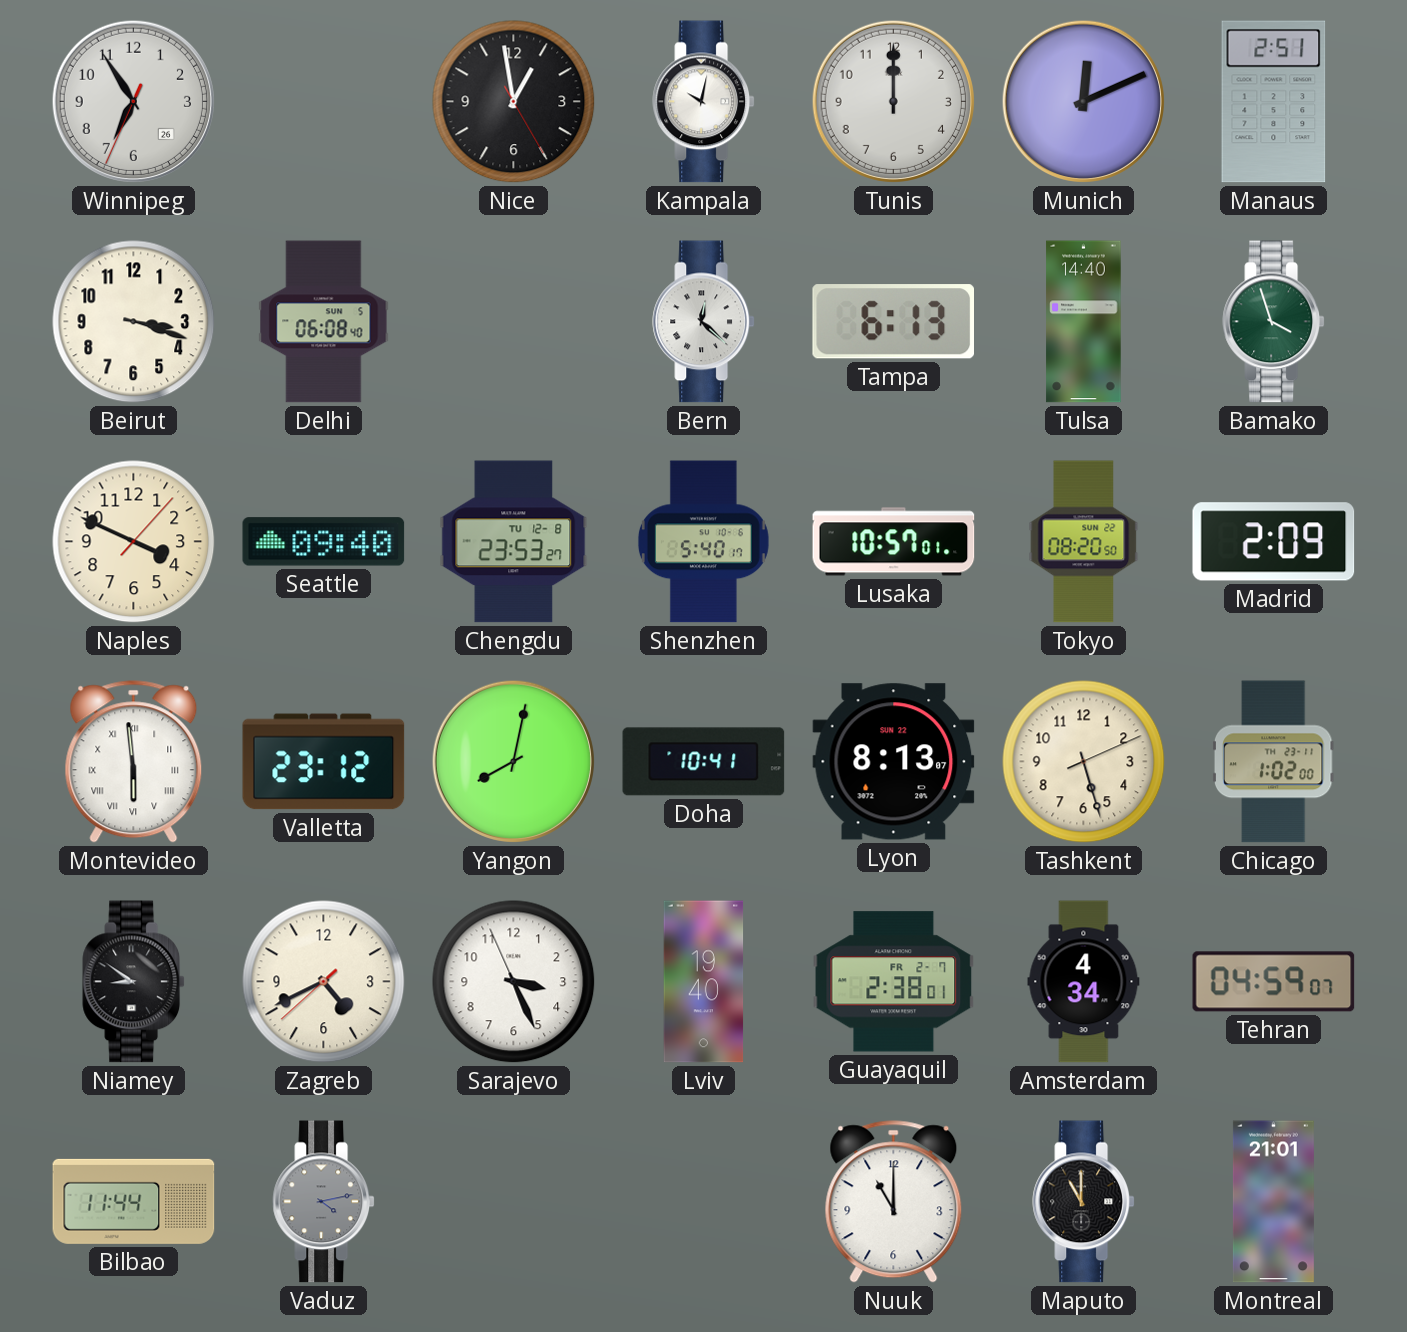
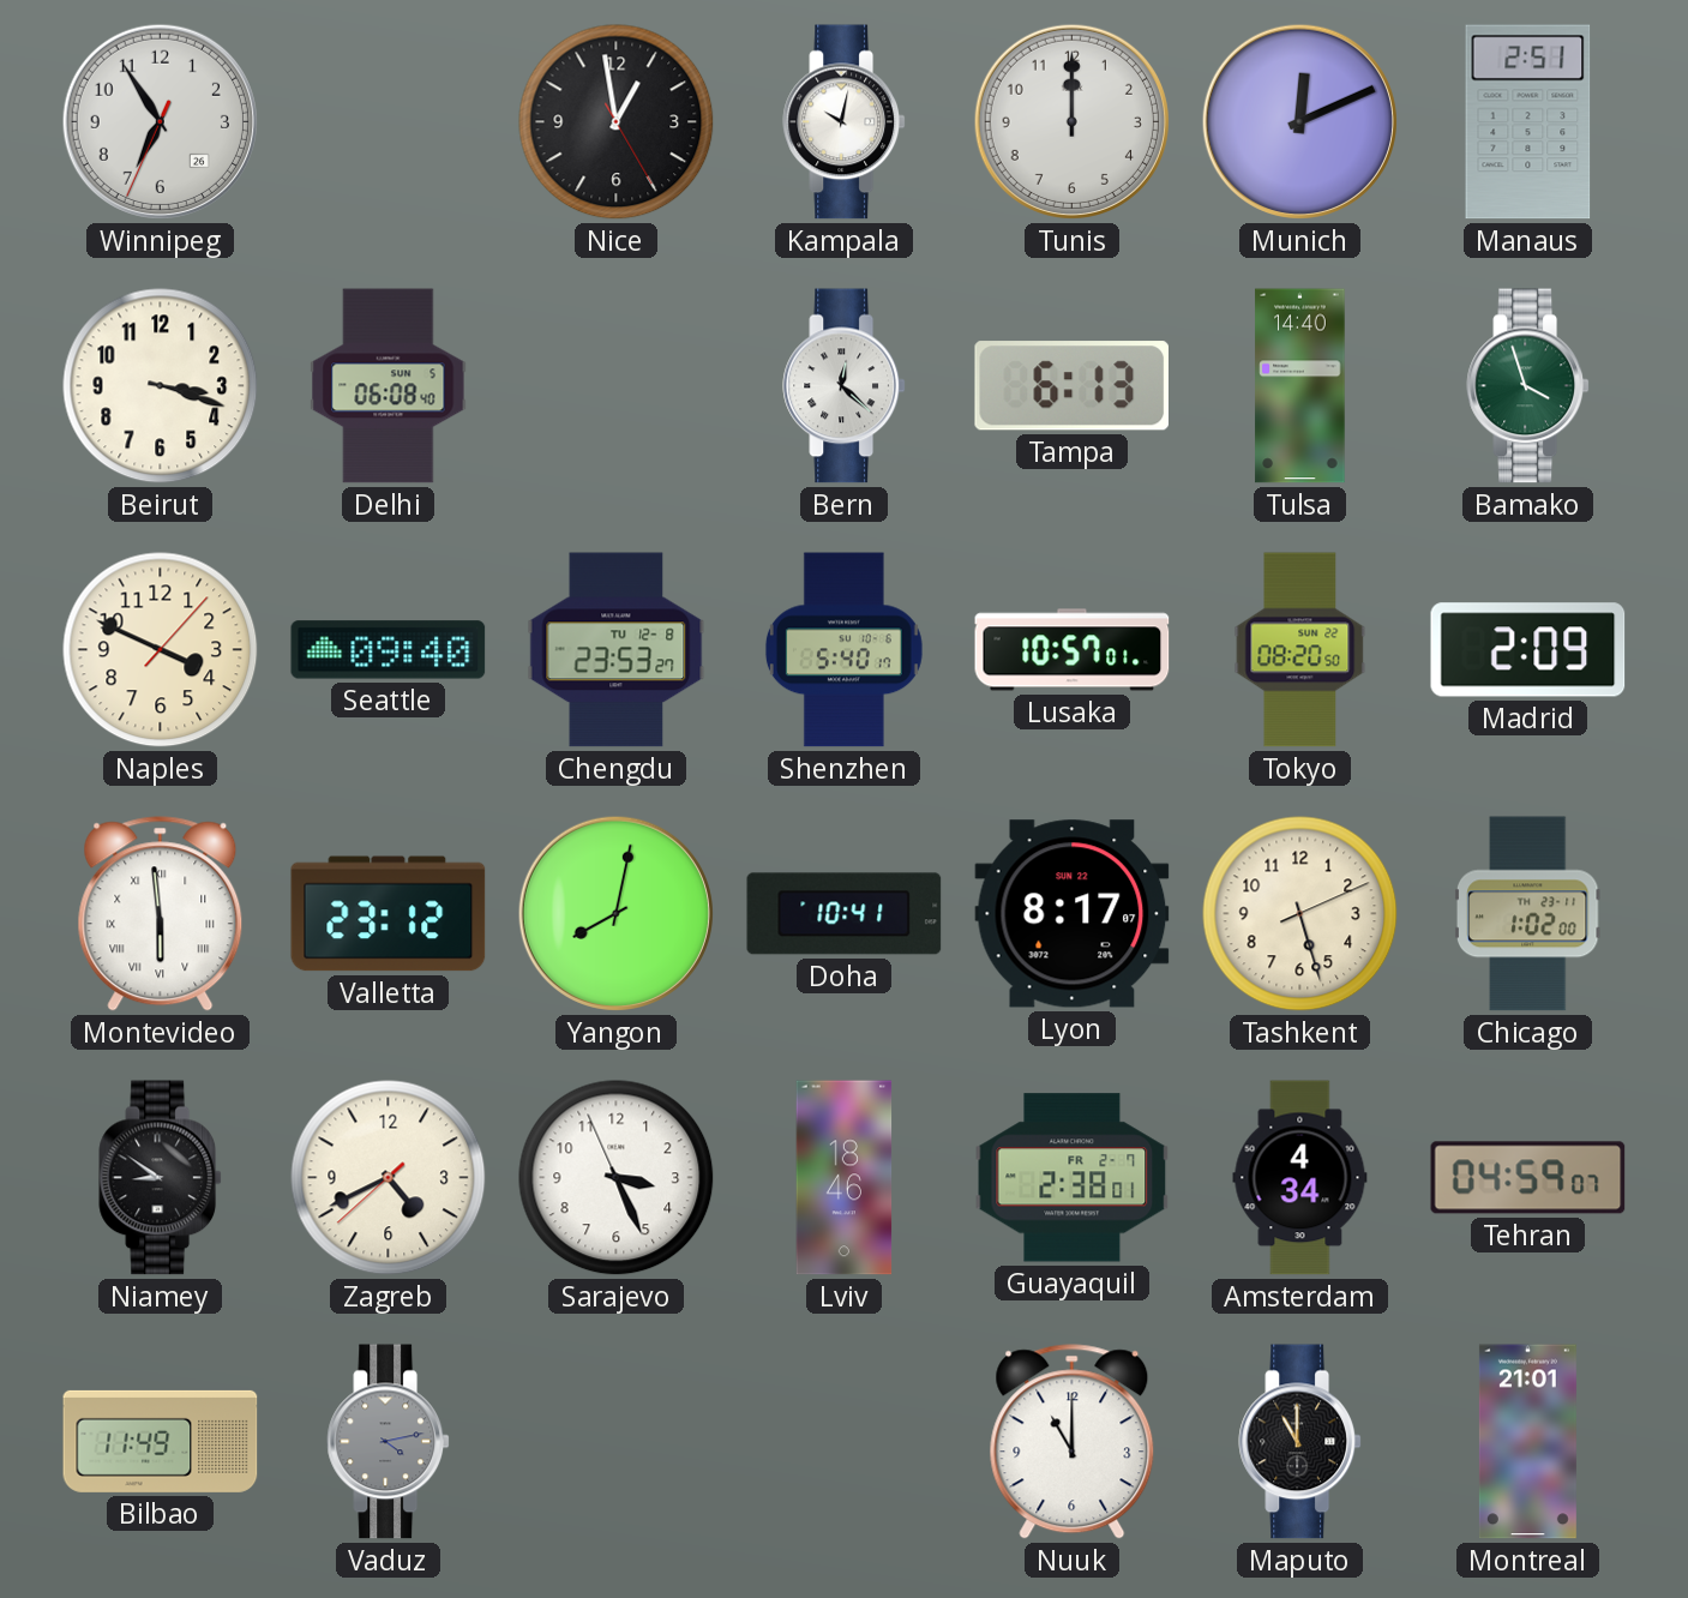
Lyon: 8:13 -> 8:17 (1073, 914)
Lviv: 19:40 -> 18:46 (845, 1178)
Bilbao: 11:44 -> 11:49 (161, 1441)
